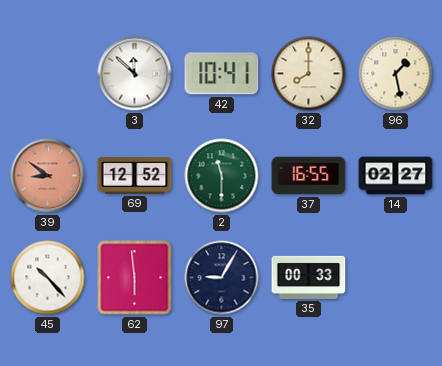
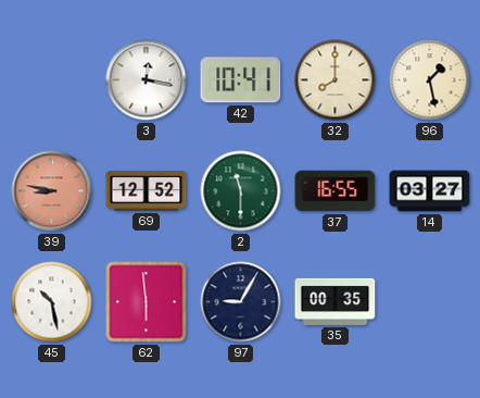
3: 11:52 -> 12:17 (147, 80)
39: 8:51 -> 8:47 (52, 191)
14: 02:27 -> 03:27 (430, 191)
45: 10:23 -> 10:28 (52, 302)
35: 00:33 -> 00:35 (336, 301)
